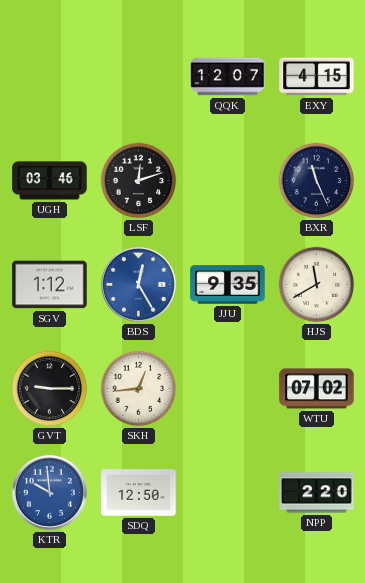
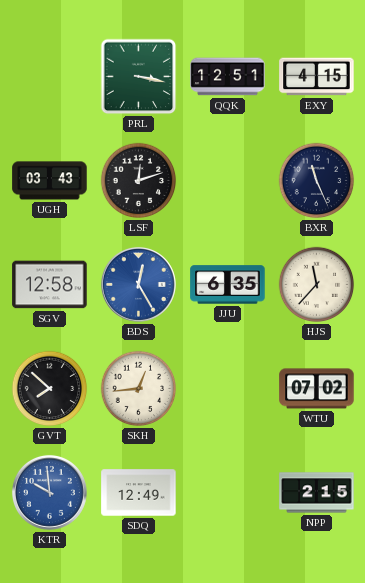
PRL: none -> 3:17 (139, 77)
QQK: 12:07 -> 12:51 (228, 77)
UGH: 03:46 -> 03:43 (50, 181)
SGV: 1:12 -> 12:58 (50, 285)
JJU: 9:35 -> 6:35 (228, 285)
HJS: 11:40 -> 11:37 (317, 285)
GVT: 9:15 -> 7:52 (50, 389)
SDQ: 12:50 -> 12:49 (139, 493)
NPP: 2:20 -> 2:15 (317, 493)
